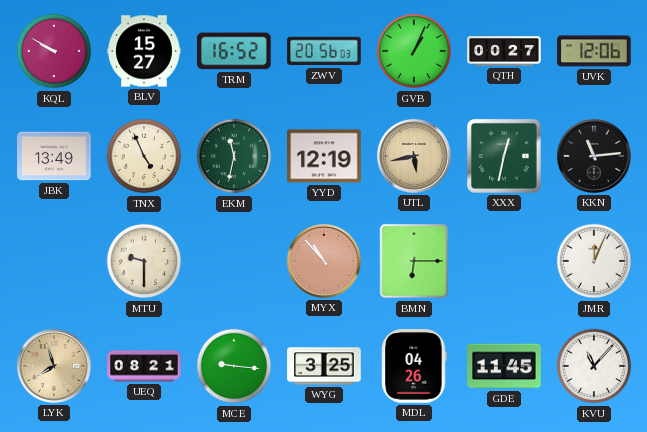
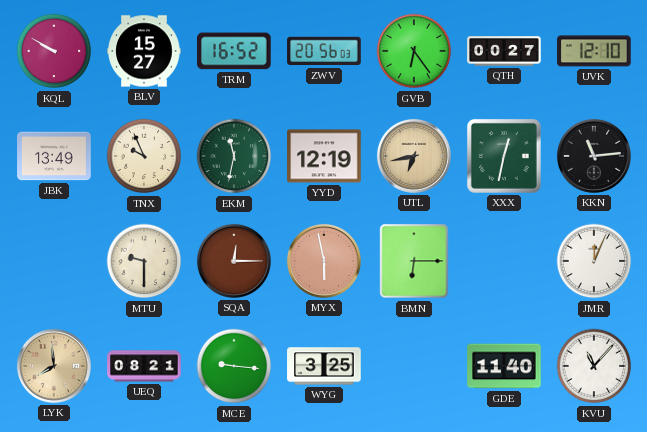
GVB: 1:04 -> 6:24 (414, 51)
UVK: 12:06 -> 12:10 (594, 51)
TNX: 4:56 -> 9:56 (144, 156)
UTL: 5:43 -> 6:43 (414, 156)
SQA: none -> 12:15 (234, 261)
MYX: 10:53 -> 5:58 (324, 261)
LYK: 7:57 -> 7:59 (54, 366)
MDL: 04:26 -> none (414, 366)
GDE: 11:45 -> 11:40 (504, 366)
